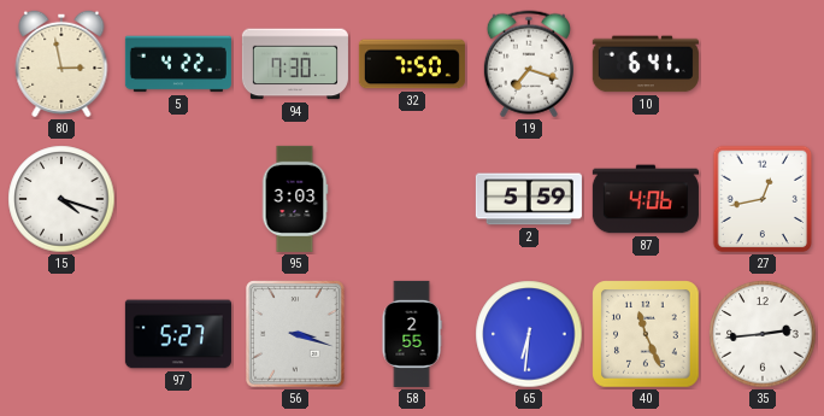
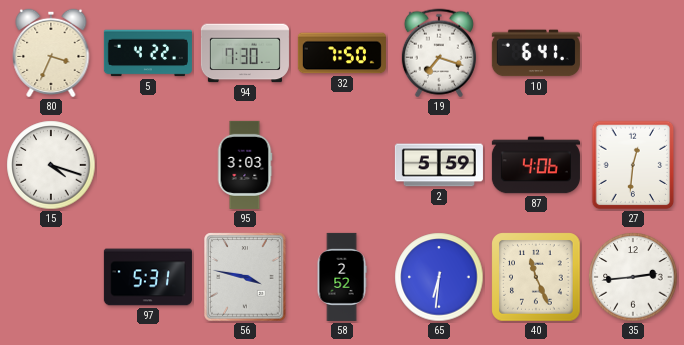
80: 2:58 -> 3:34 (51, 53)
27: 12:43 -> 12:31 (633, 165)
97: 5:27 -> 5:31 (148, 277)
56: 3:18 -> 3:47 (245, 277)
58: 2:55 -> 2:52 (342, 277)
